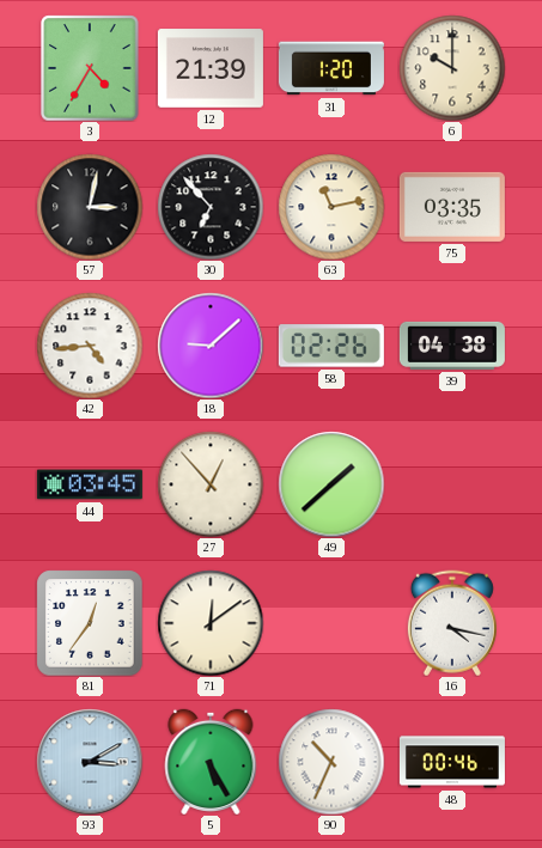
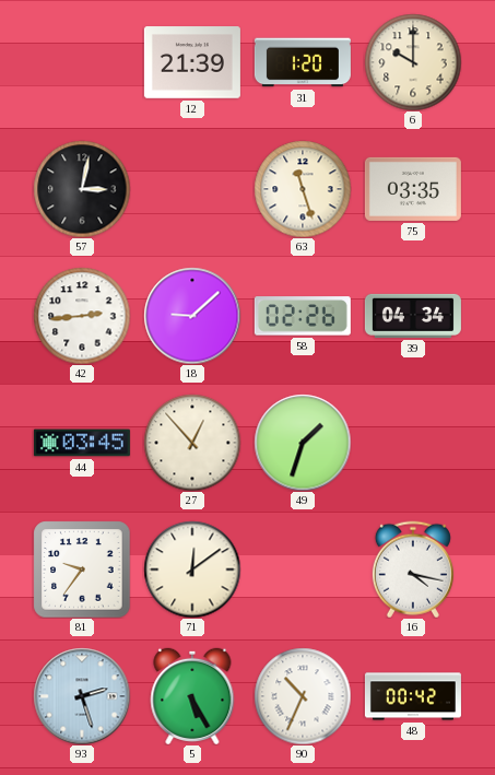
3: 4:35 -> none (90, 68)
30: 6:53 -> none (211, 207)
63: 11:13 -> 11:27 (303, 189)
42: 4:44 -> 2:44 (82, 316)
39: 04:38 -> 04:34 (413, 316)
49: 1:38 -> 1:33 (303, 443)
81: 12:36 -> 9:36 (82, 569)
93: 3:10 -> 2:27 (82, 696)
48: 00:46 -> 00:42 (413, 696)
